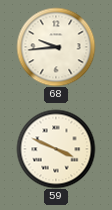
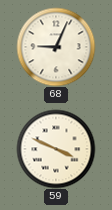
68: 9:44 -> 9:04 (56, 47)
